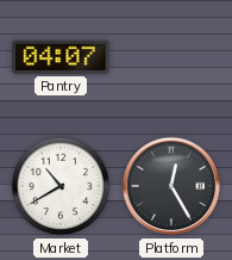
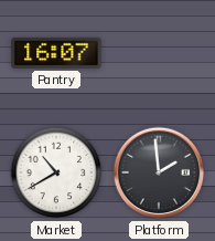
Pantry: 04:07 -> 16:07 (56, 53)
Platform: 12:25 -> 1:59 (159, 172)
